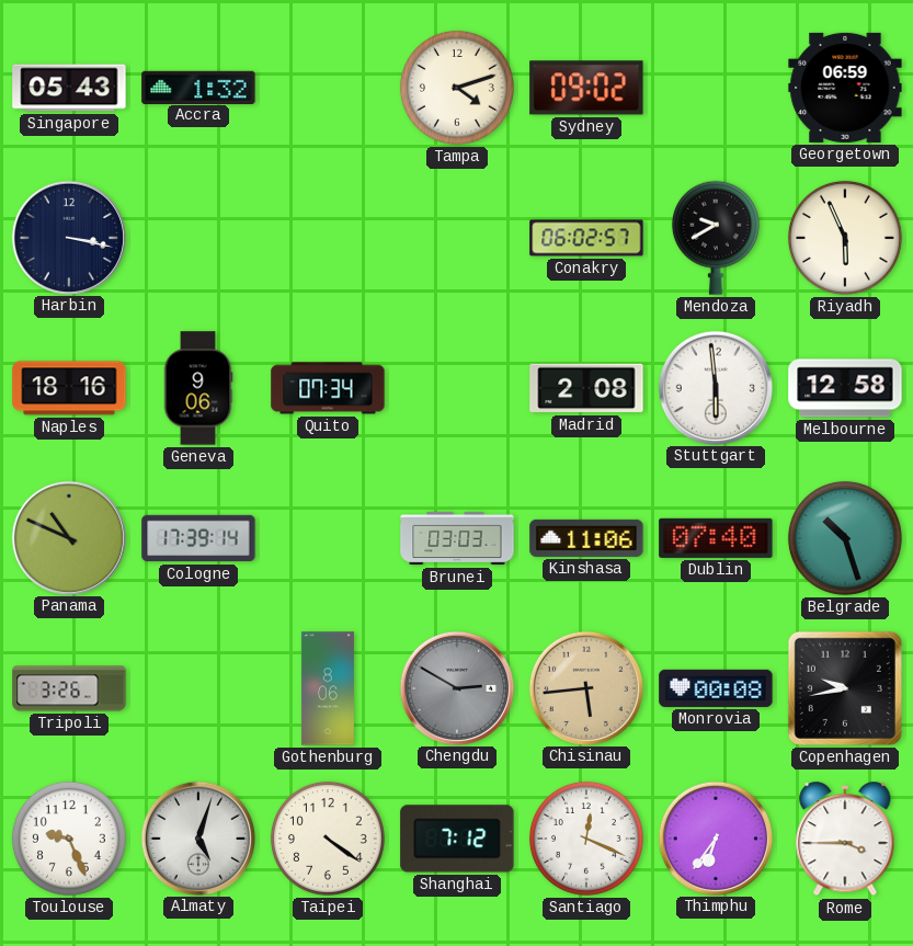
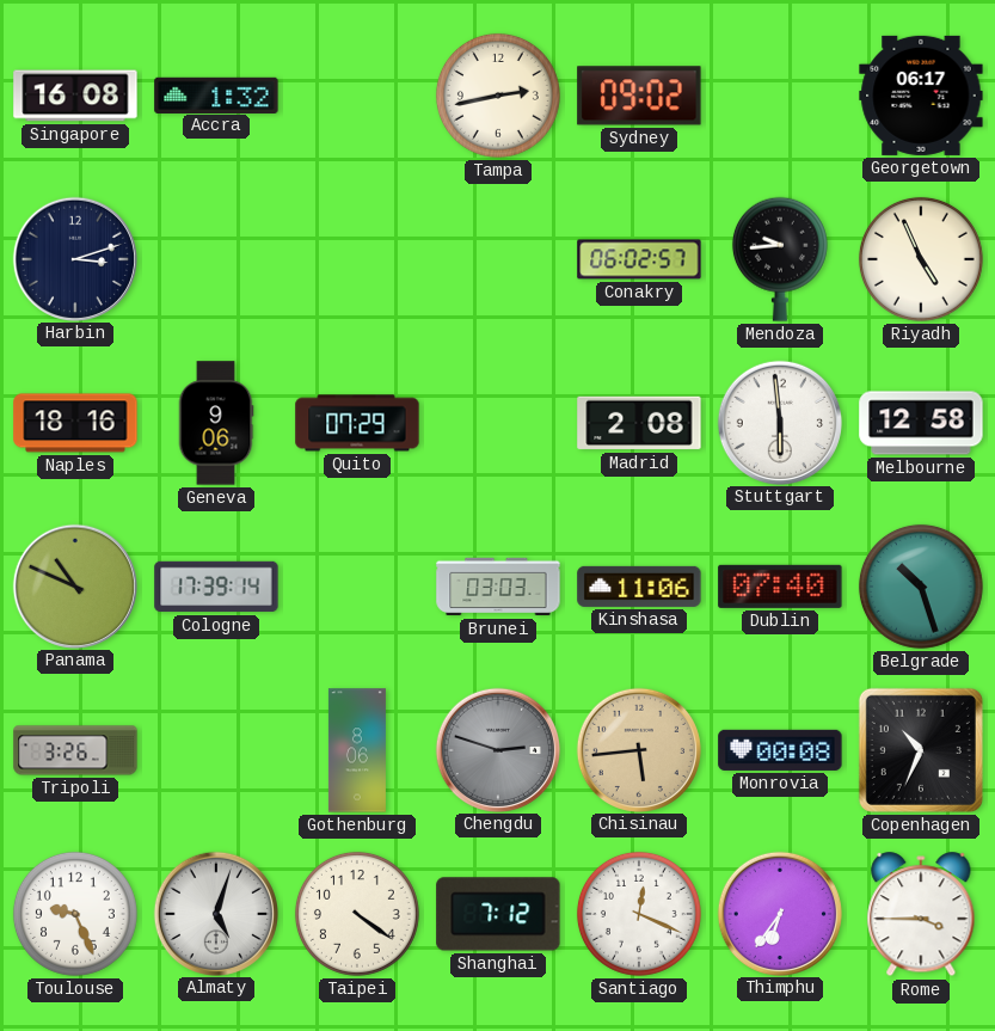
Singapore: 05:43 -> 16:08 (75, 96)
Tampa: 4:12 -> 2:43 (498, 96)
Georgetown: 06:59 -> 06:17 (921, 96)
Harbin: 3:17 -> 3:12 (74, 258)
Mendoza: 9:40 -> 9:44 (780, 259)
Riyadh: 5:56 -> 4:56 (921, 259)
Quito: 07:34 -> 07:29 (357, 423)
Chengdu: 2:50 -> 2:48 (497, 749)
Copenhagen: 9:43 -> 10:34 (921, 750)
